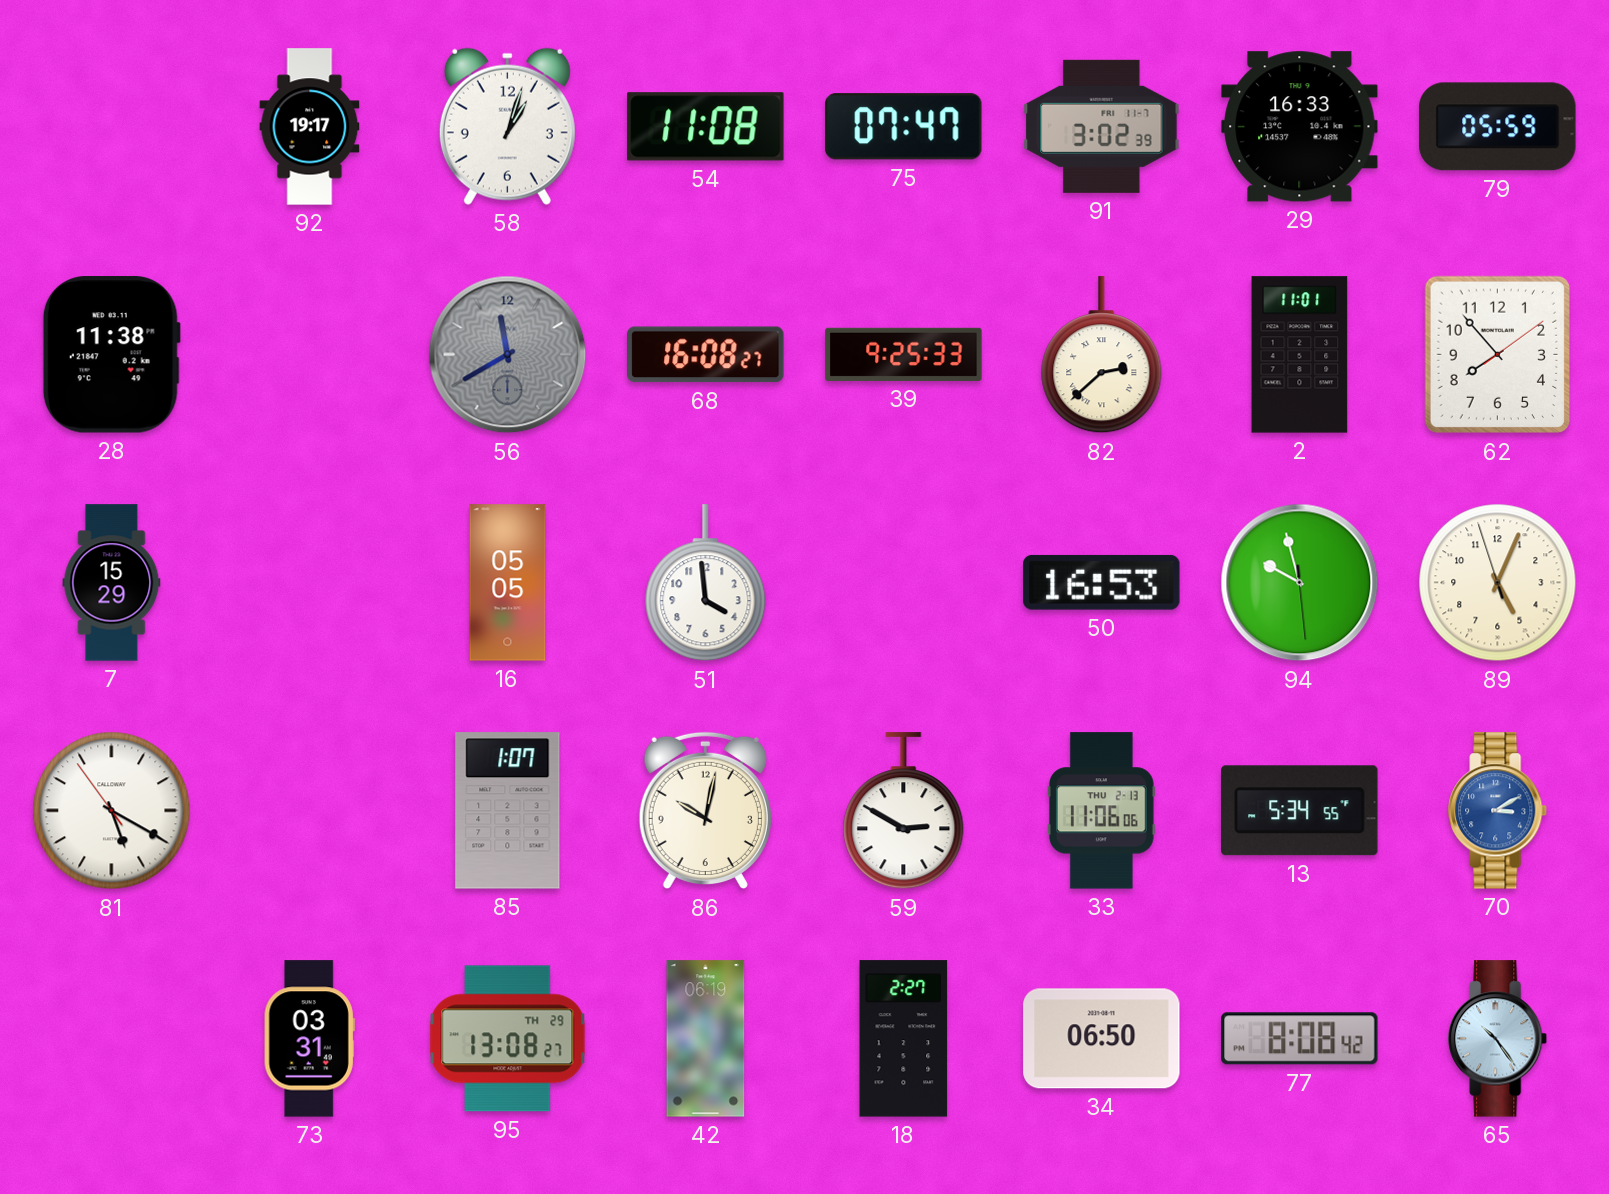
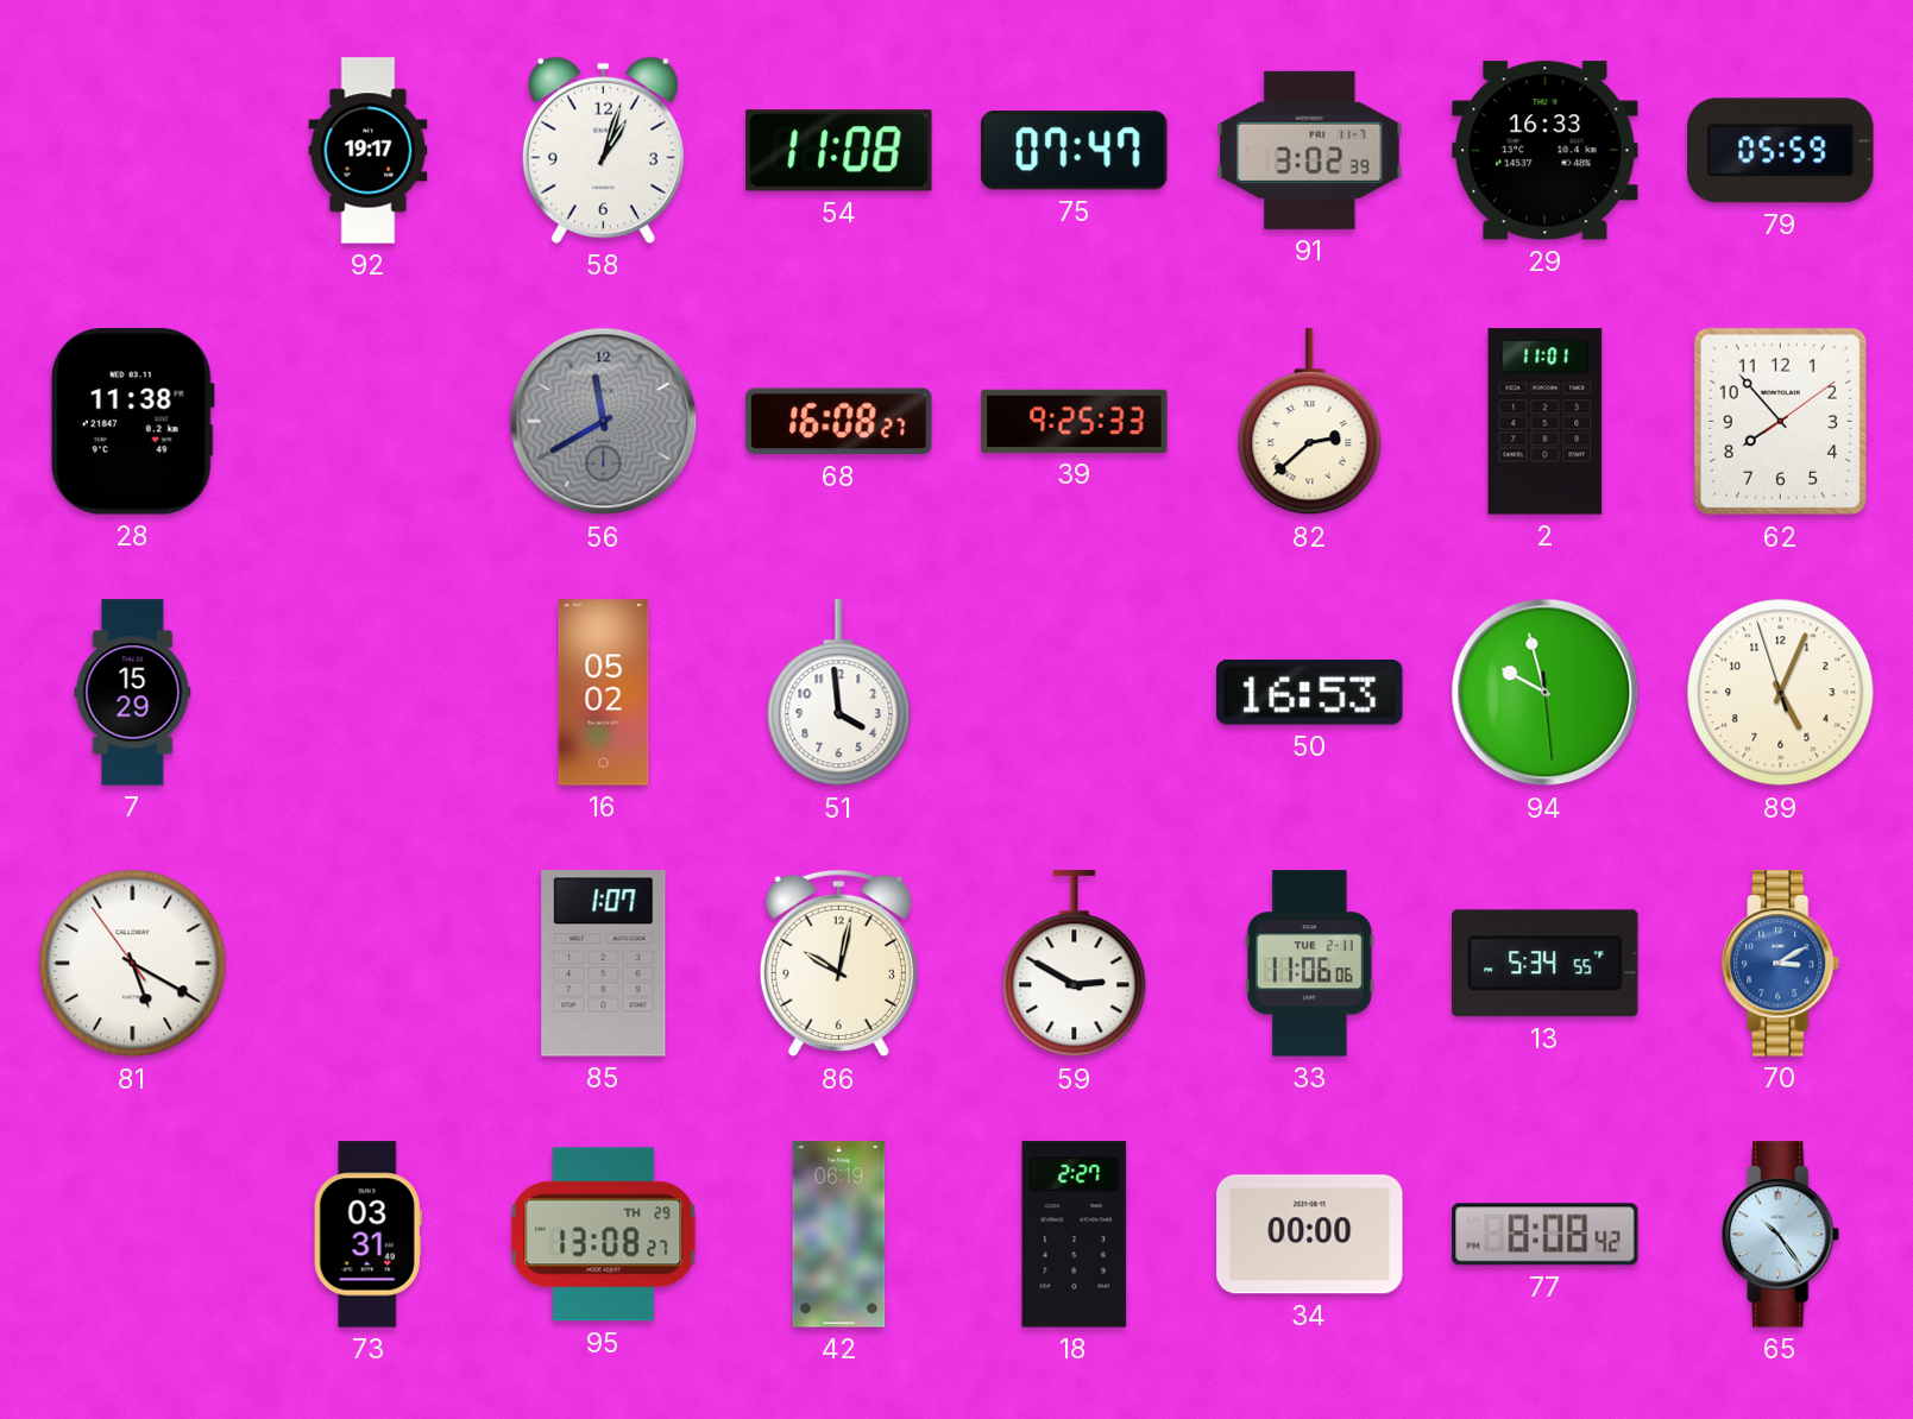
16: 05:05 -> 05:02 (604, 693)
33 date: THU 2-13 -> TUE 2-11 (1309, 964)
34: 06:50 -> 00:00 (1310, 1235)
